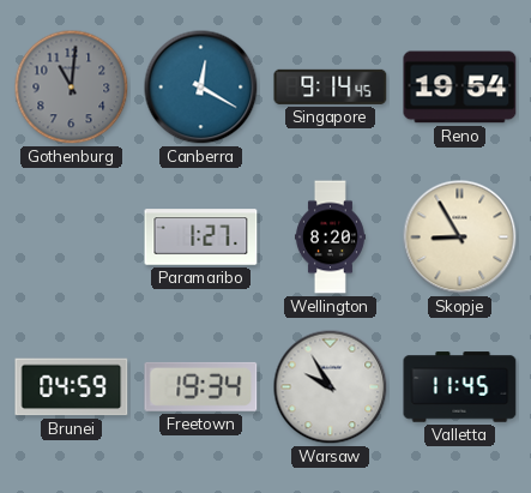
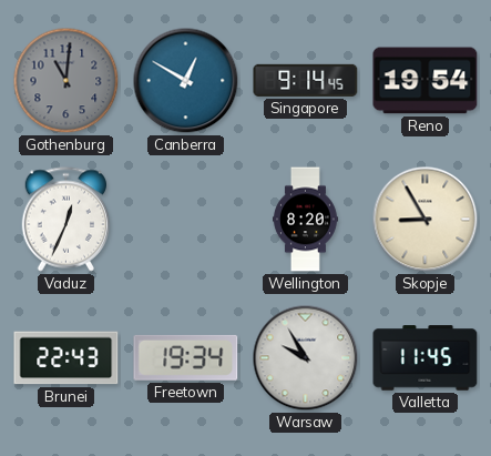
Canberra: 12:20 -> 12:50 (186, 81)
Vaduz: none -> 12:34 (67, 220)
Paramaribo: 1:27 -> none (201, 238)
Brunei: 04:59 -> 22:43 (67, 358)
